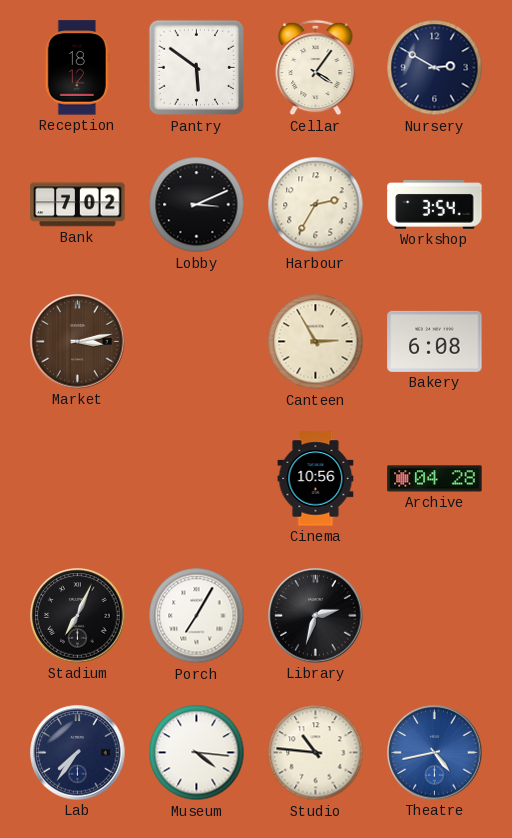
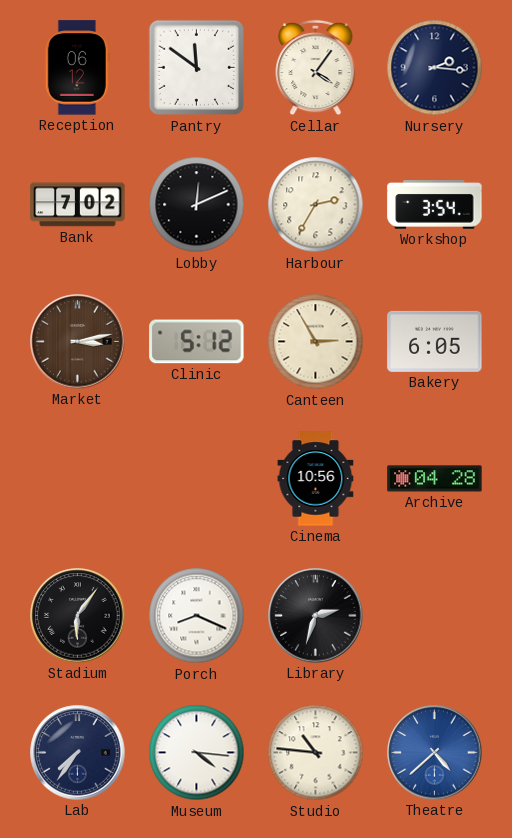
Reception: 18:12 -> 06:12 (77, 68)
Pantry: 5:51 -> 11:51 (197, 68)
Nursery: 2:50 -> 2:16 (435, 68)
Lobby: 3:11 -> 12:11 (197, 205)
Clinic: none -> 5:12 (197, 342)
Bakery: 6:08 -> 6:05 (435, 341)
Stadium: 7:04 -> 6:06 (78, 616)
Porch: 7:05 -> 8:19 (197, 616)
Theatre: 4:43 -> 4:38 (435, 753)
